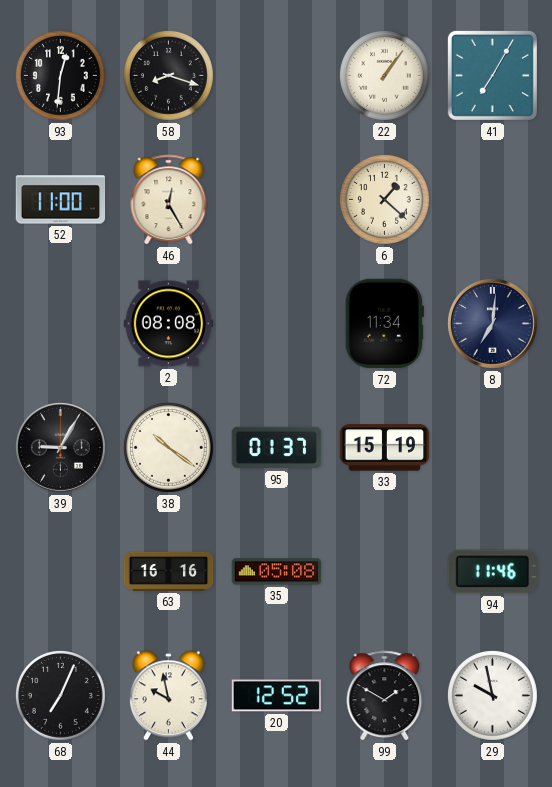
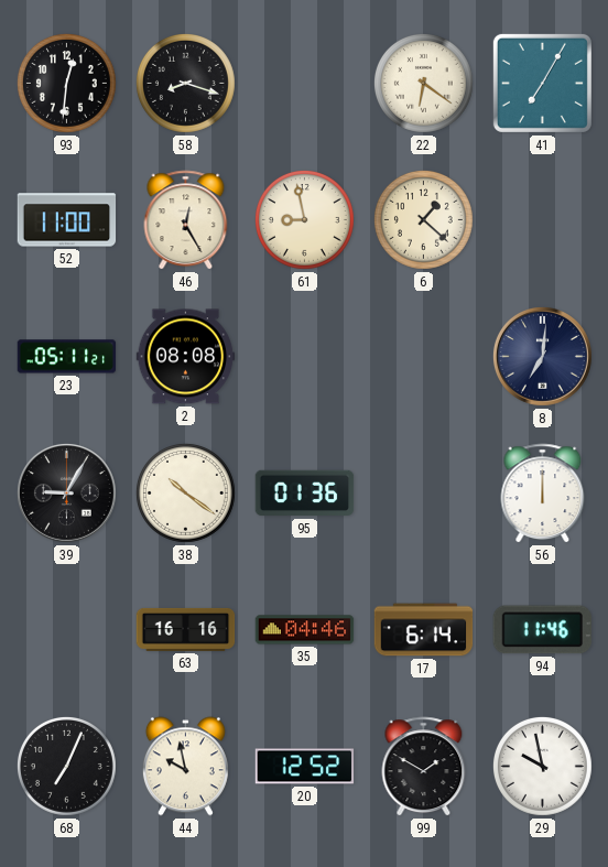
22: 1:06 -> 6:21 (423, 83)
61: none -> 8:58 (304, 219)
23: none -> 05:11 (67, 357)
72: 11:34 -> none (384, 324)
95: 01:37 -> 01:36 (305, 494)
33: 15:19 -> none (385, 448)
56: none -> 12:00 (543, 494)
35: 05:08 -> 04:46 (305, 630)
17: none -> 6:14 (424, 630)
